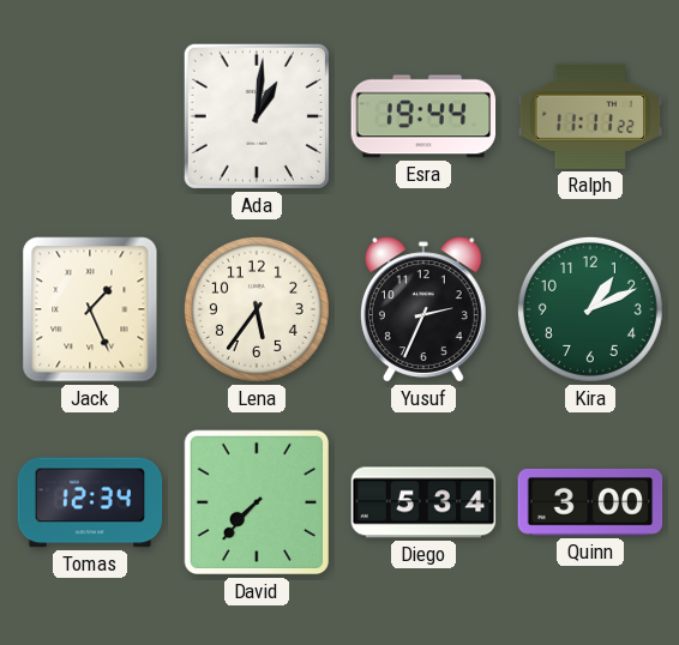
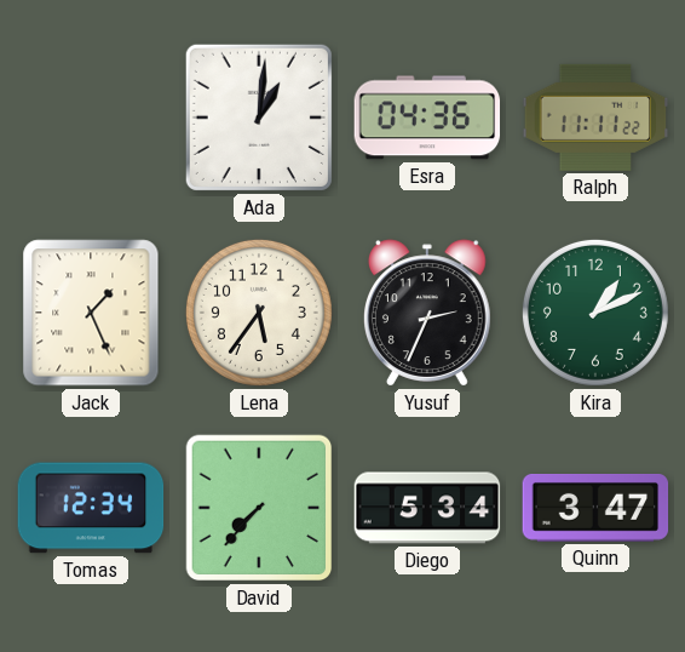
Esra: 19:44 -> 04:36 (427, 118)
Quinn: 3:00 -> 3:47 (595, 509)
